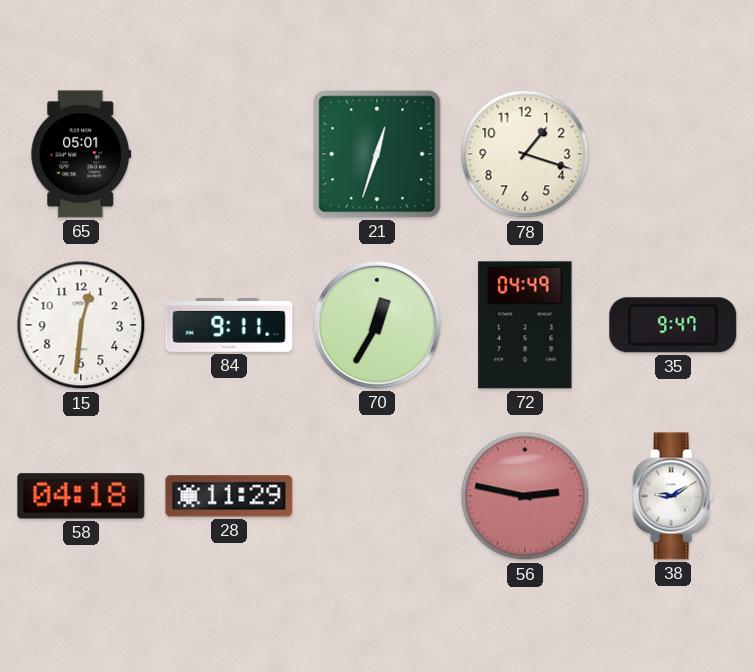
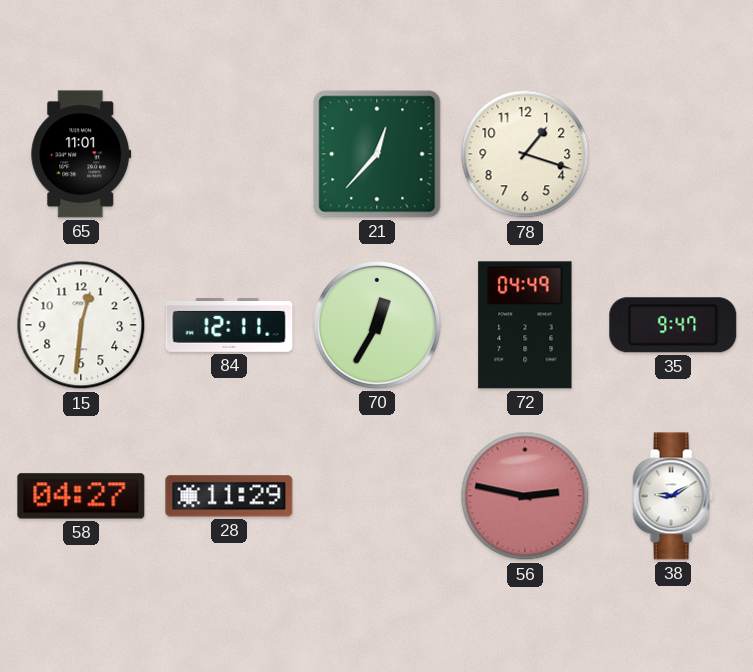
65: 05:01 -> 11:01 (81, 154)
21: 12:33 -> 12:37 (377, 154)
84: 9:11 -> 12:11 (229, 326)
58: 04:18 -> 04:27 (81, 496)
